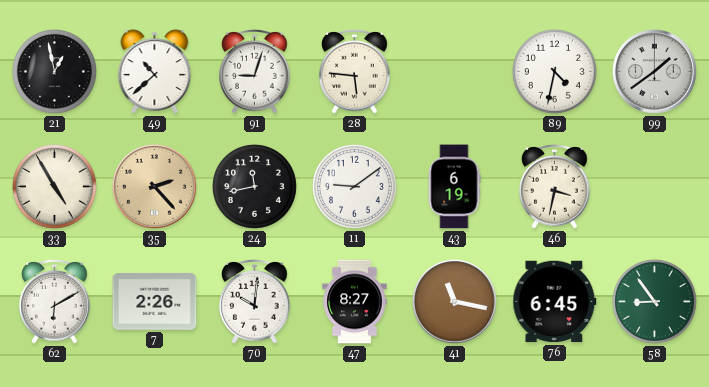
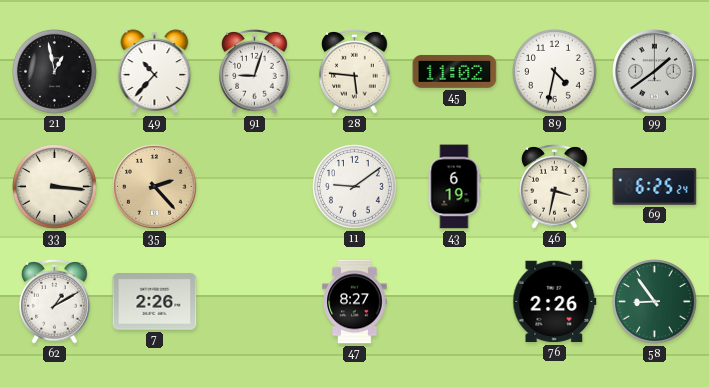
49: 10:38 -> 10:37 (155, 72)
45: none -> 11:02 (455, 71)
33: 4:55 -> 3:16 (55, 187)
24: 11:43 -> none (255, 187)
69: none -> 6:25 (655, 187)
62: 6:10 -> 1:10 (55, 302)
70: 10:01 -> none (255, 302)
41: 11:17 -> none (455, 302)
76: 6:45 -> 2:26 (555, 302)
